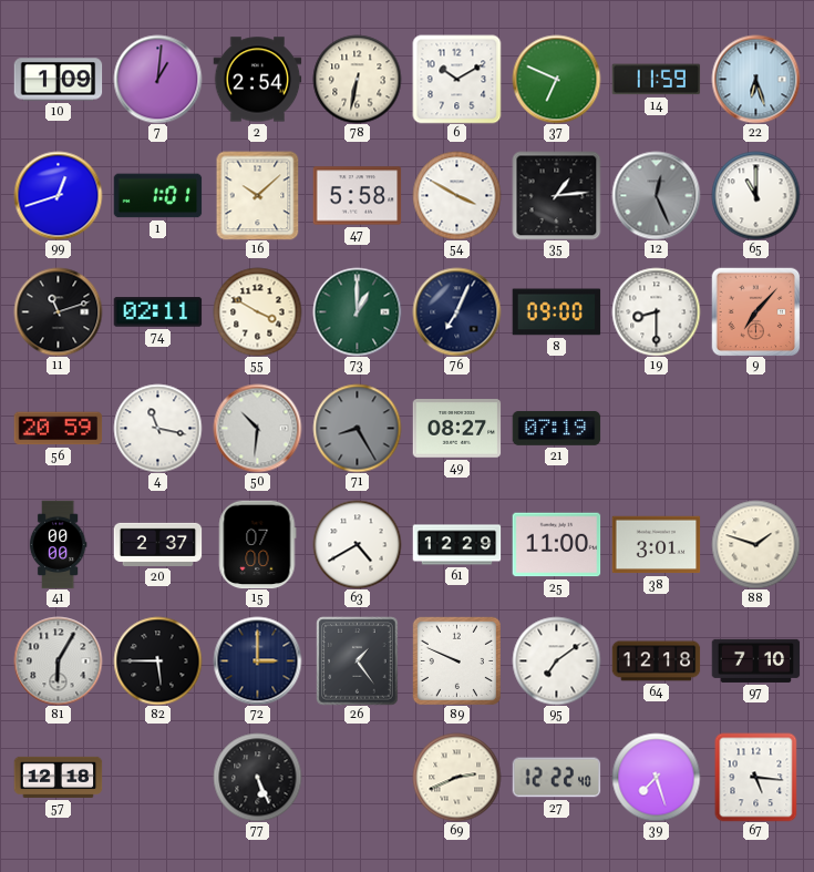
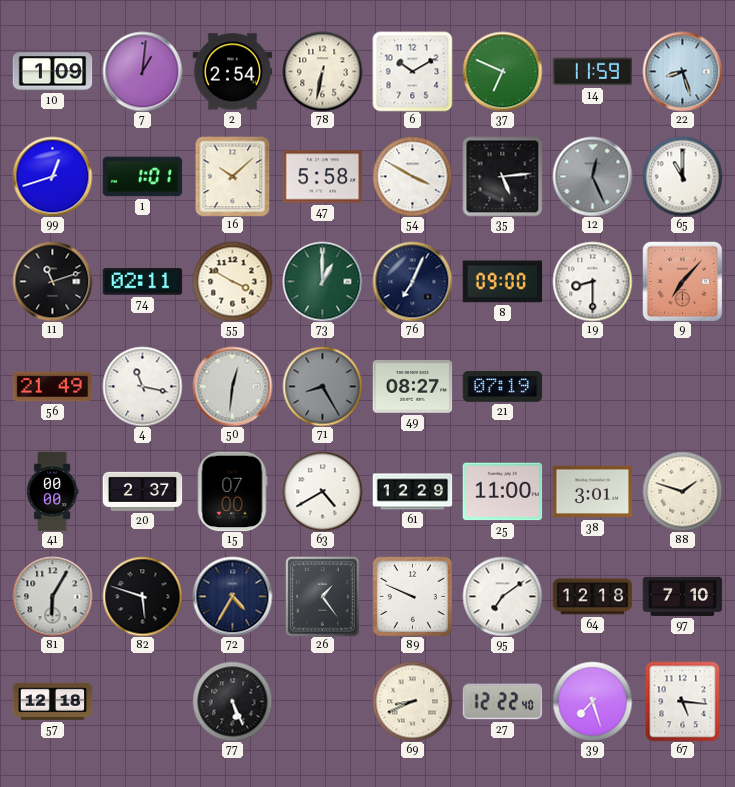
22: 6:27 -> 8:27 (682, 71)
35: 1:14 -> 5:14 (502, 176)
56: 20:59 -> 21:49 (52, 387)
50: 10:31 -> 12:31 (232, 386)
82: 5:45 -> 5:48 (142, 596)
72: 3:00 -> 4:35 (232, 596)
69: 2:41 -> 8:41 (412, 701)
